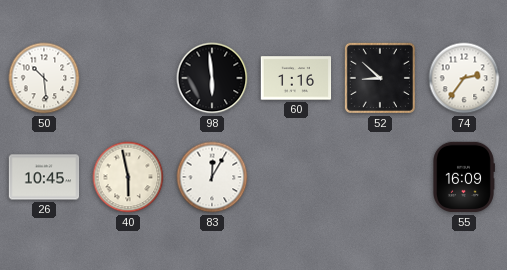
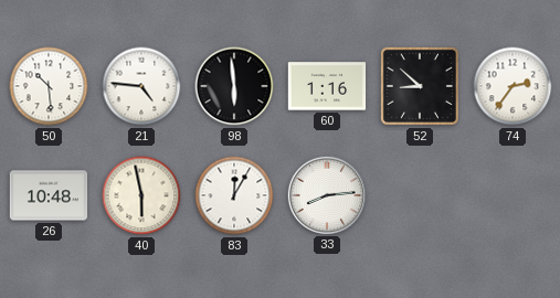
21: none -> 4:46 (141, 86)
26: 10:45 -> 10:48 (49, 195)
33: none -> 8:14 (326, 194)
55: 16:09 -> none (464, 177)
